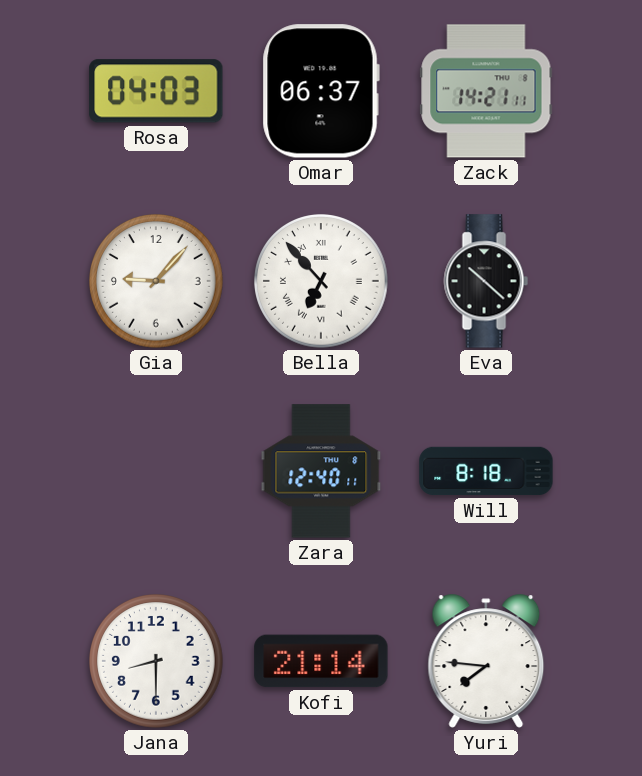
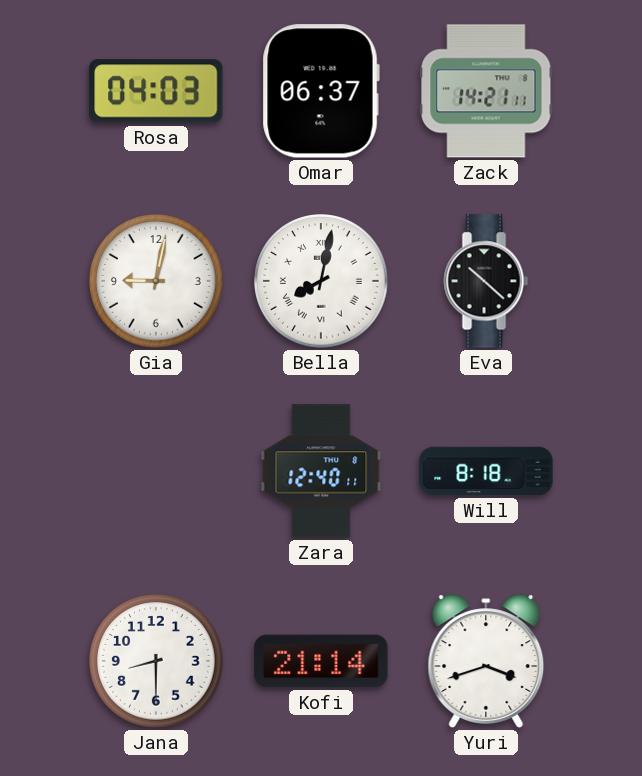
Gia: 9:07 -> 9:02 (157, 282)
Bella: 6:53 -> 8:02 (322, 282)
Yuri: 7:46 -> 3:42 (486, 661)
